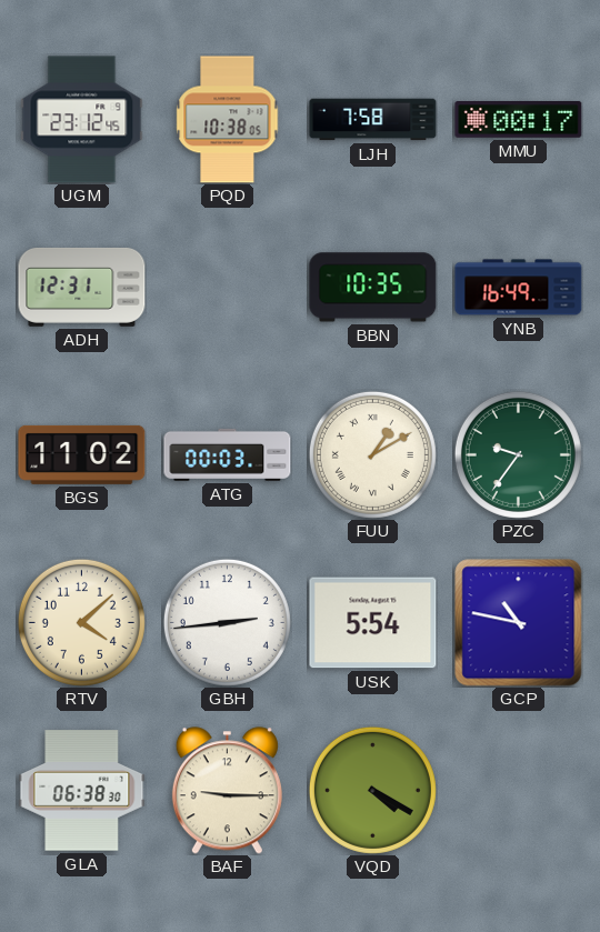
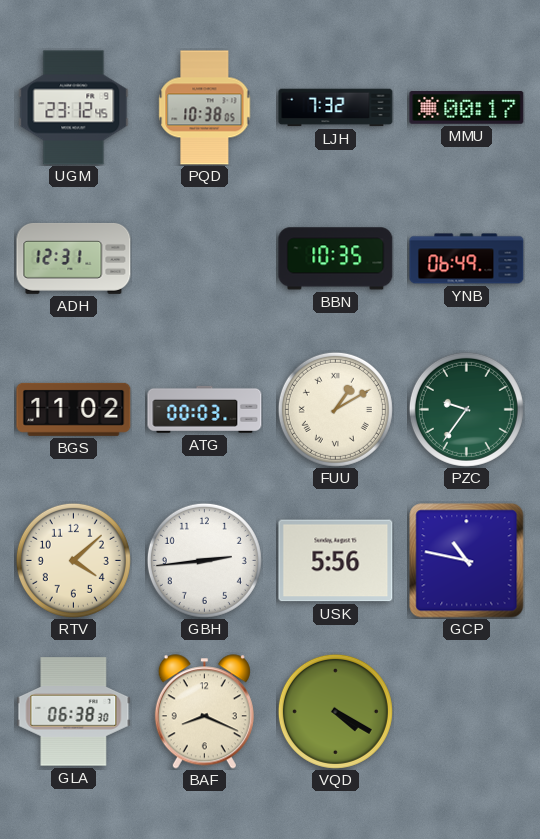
LJH: 7:58 -> 7:32 (336, 108)
YNB: 16:49 -> 06:49 (467, 259)
USK: 5:54 -> 5:56 (336, 561)
BAF: 9:15 -> 8:19 (204, 712)
